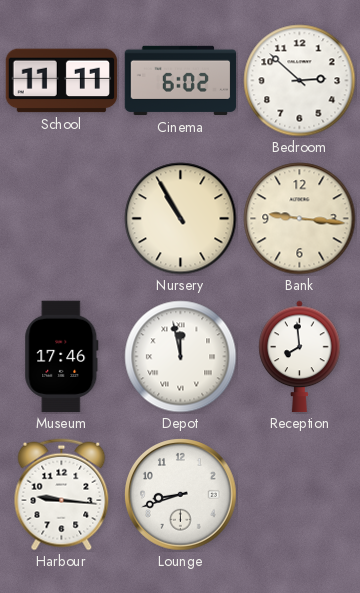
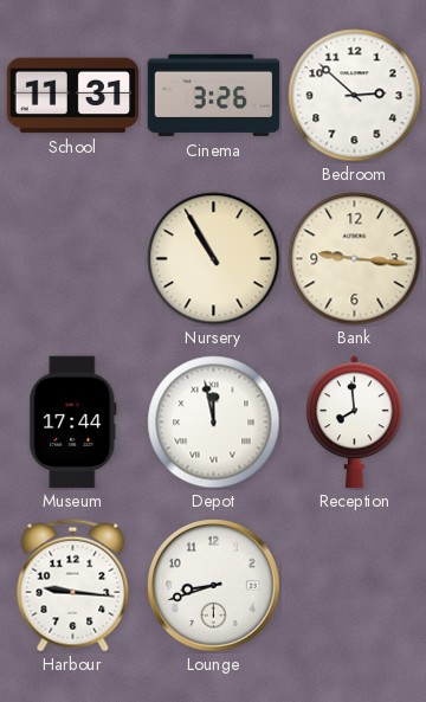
School: 11:11 -> 11:31 (73, 96)
Cinema: 6:02 -> 3:26 (214, 96)
Museum: 17:46 -> 17:44 (73, 423)
